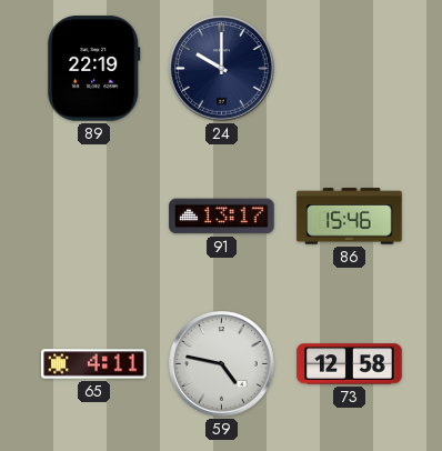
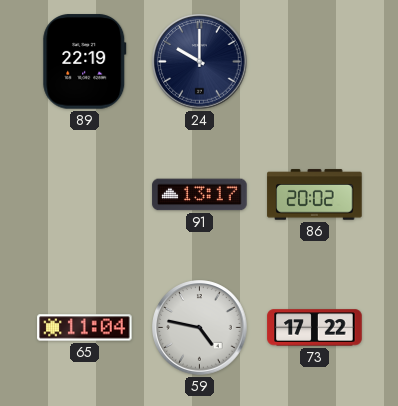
86: 15:46 -> 20:02 (315, 195)
65: 4:11 -> 11:04 (85, 328)
73: 12:58 -> 17:22 (315, 328)
